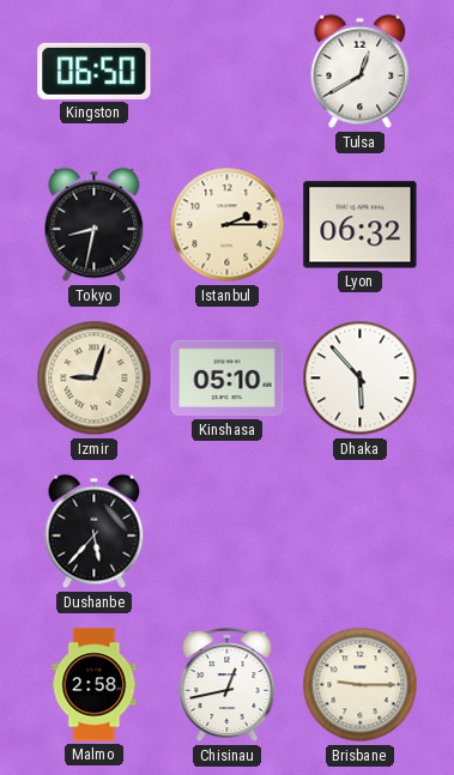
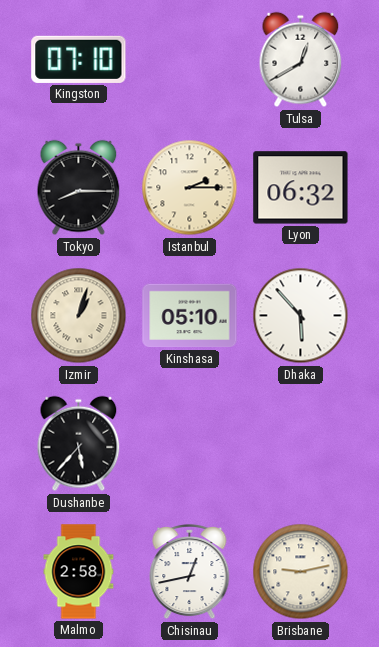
Kingston: 06:50 -> 07:10 (79, 59)
Tokyo: 8:32 -> 8:15 (79, 188)
Izmir: 9:03 -> 1:03 (79, 316)
Brisbane: 9:15 -> 9:13 (301, 572)
